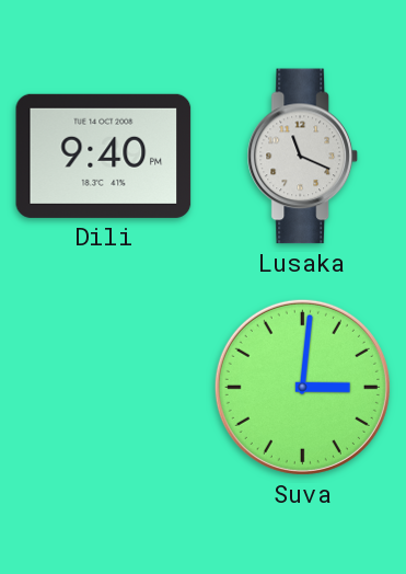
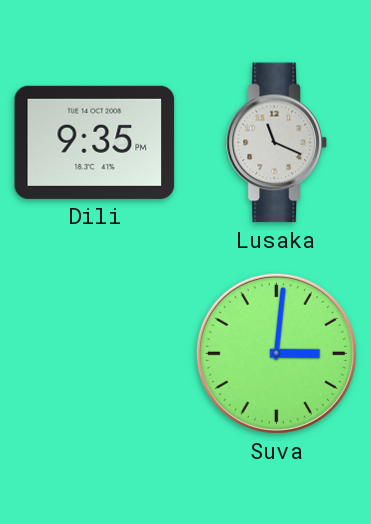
Dili: 9:40 -> 9:35 (95, 142)
